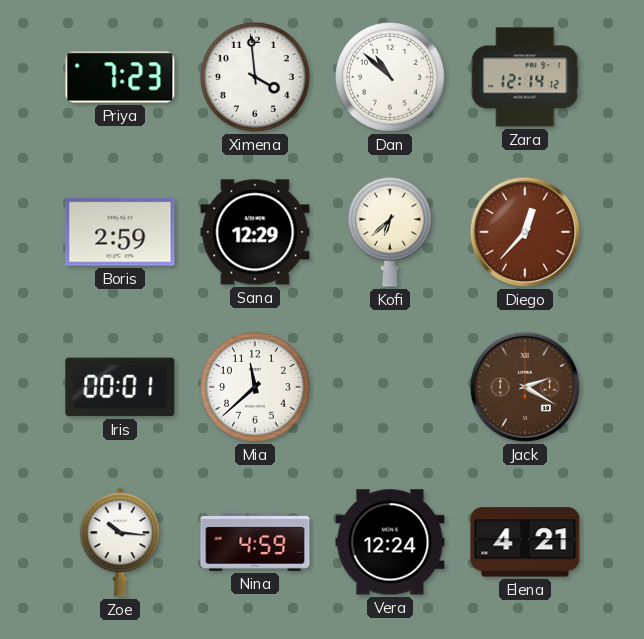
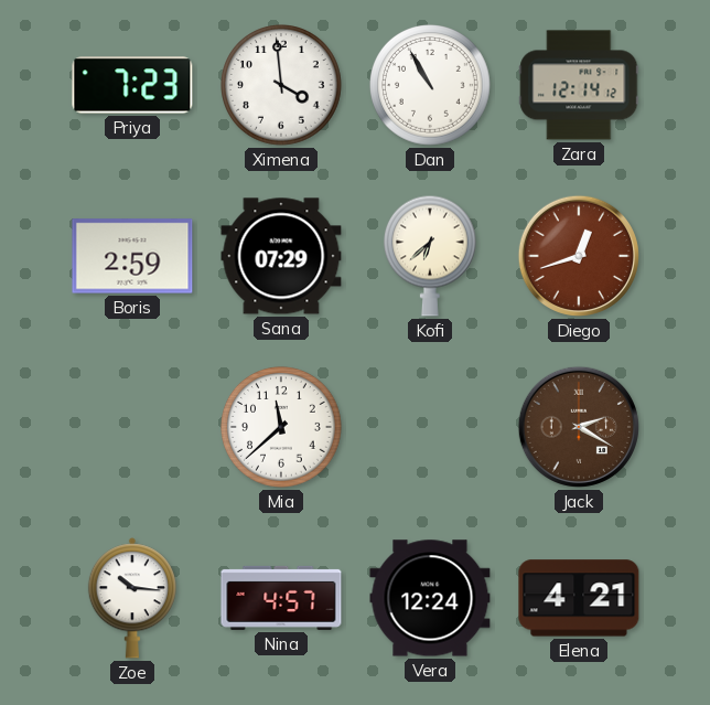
Dan: 10:52 -> 10:55 (431, 86)
Sana: 12:29 -> 07:29 (281, 256)
Diego: 12:37 -> 12:42 (579, 256)
Iris: 00:01 -> none (120, 387)
Nina: 4:59 -> 4:57 (281, 598)
